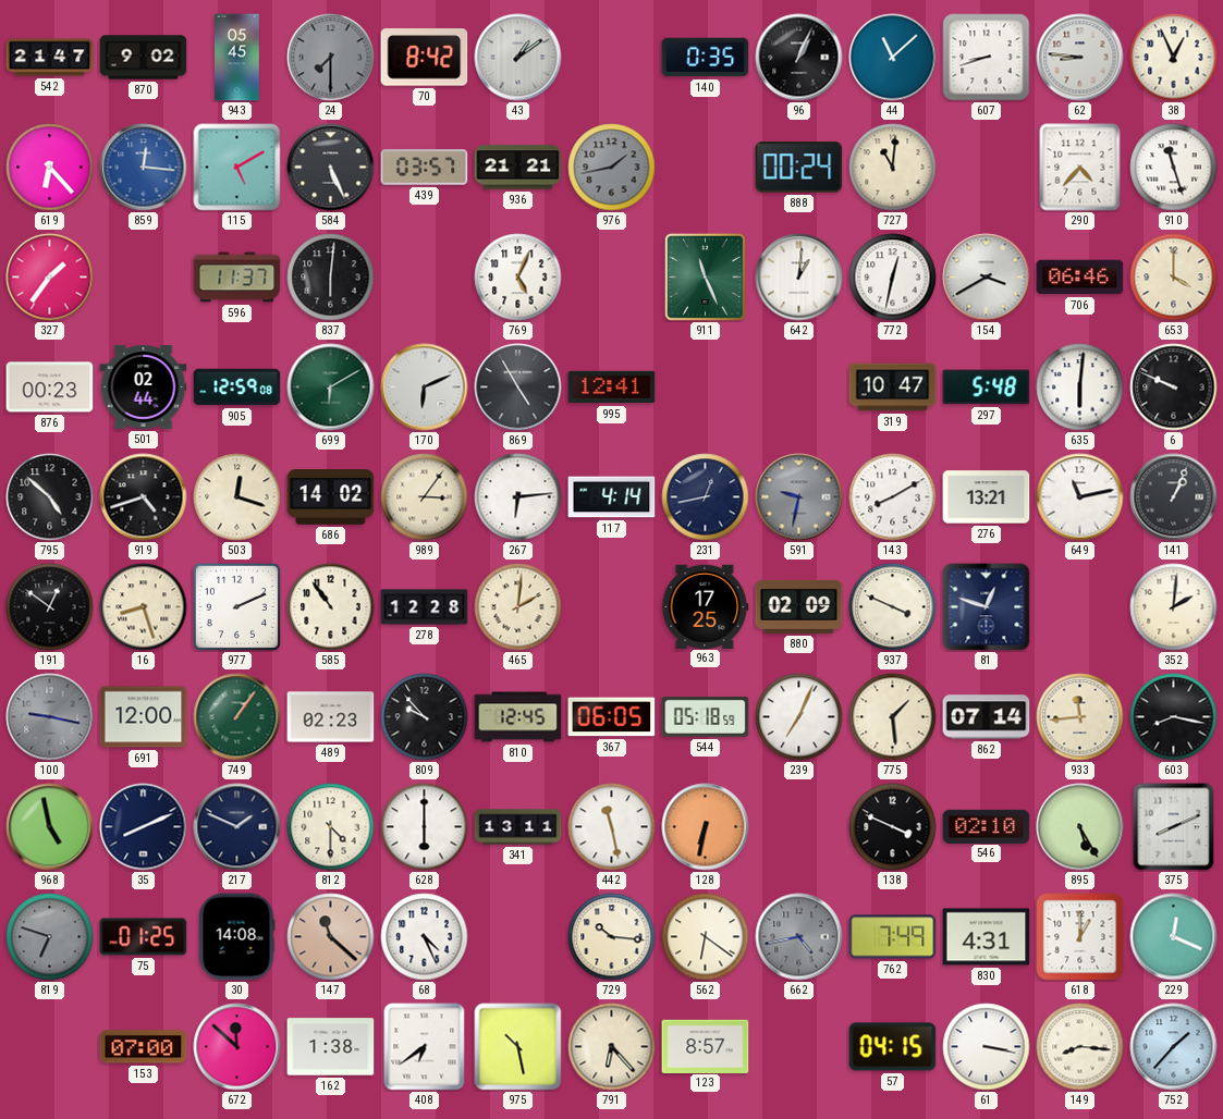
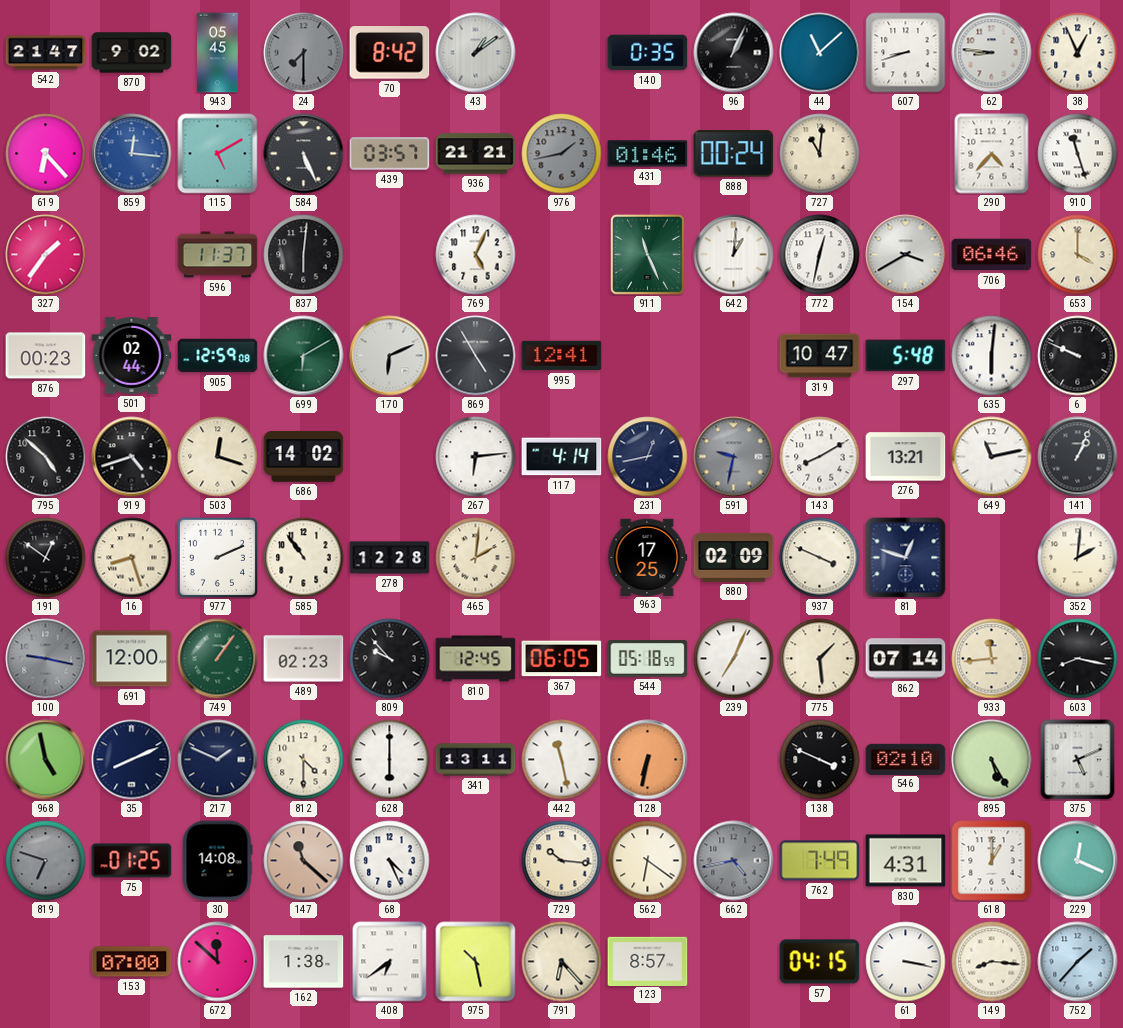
431: none -> 01:46 (648, 154)
989: 3:06 -> none (425, 497)
375: 8:11 -> 5:11 (1078, 760)
